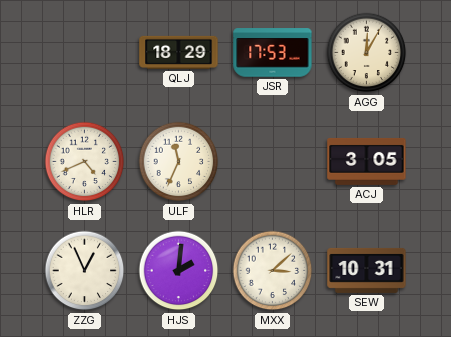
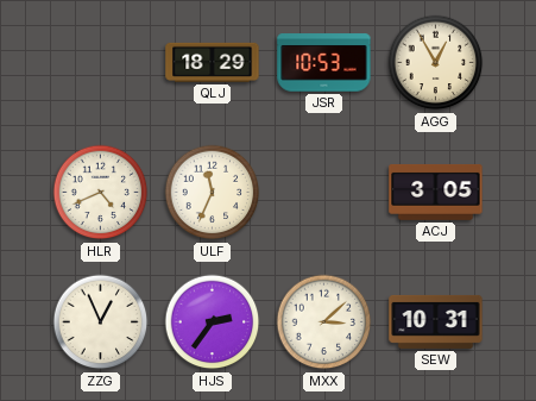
JSR: 17:53 -> 10:53 (324, 63)
AGG: 12:05 -> 12:55 (436, 63)
HJS: 2:01 -> 2:36 (213, 322)
